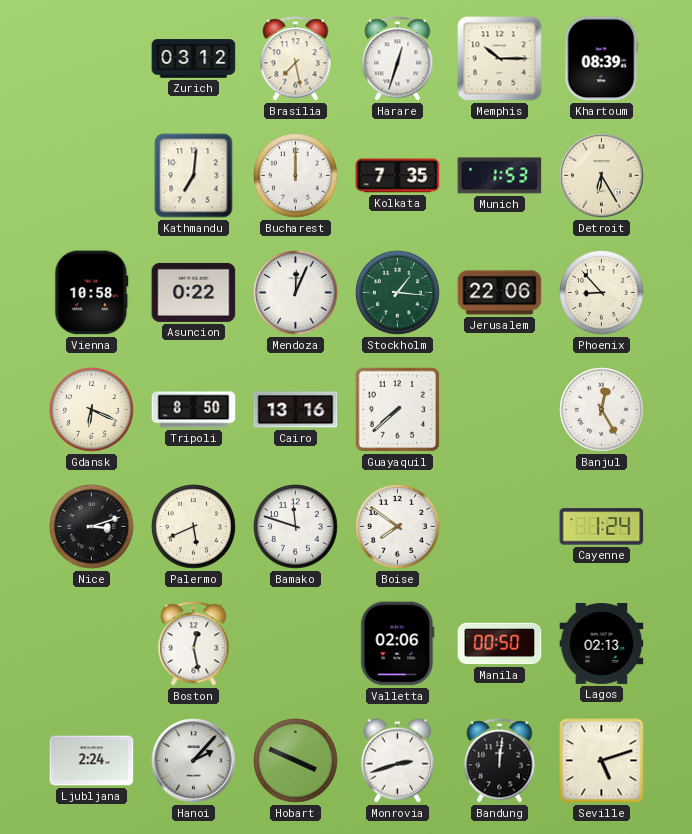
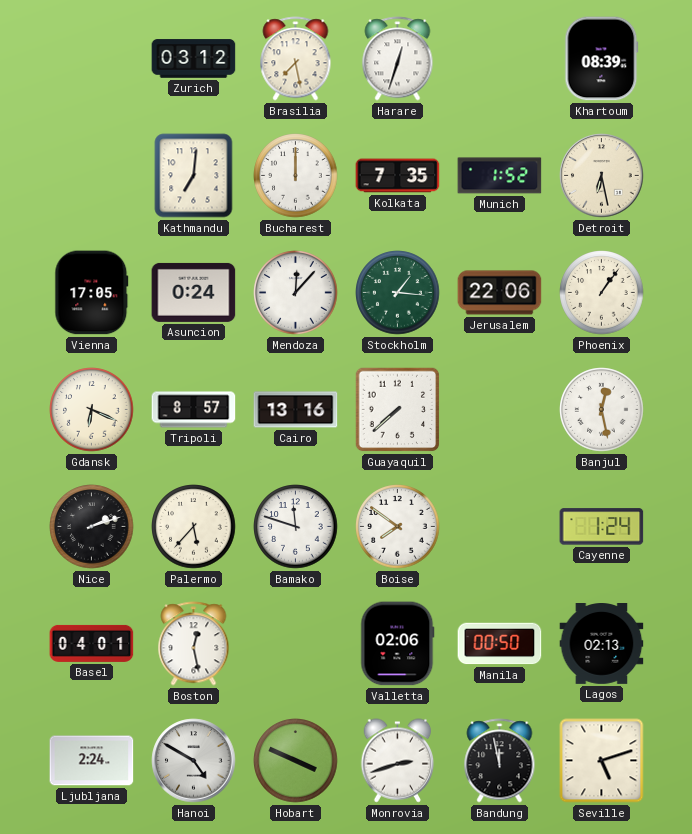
Memphis: 10:15 -> none (500, 59)
Munich: 1:53 -> 1:52 (500, 176)
Detroit: 6:25 -> 6:28 (602, 176)
Vienna: 10:58 -> 17:05 (92, 293)
Asuncion: 0:22 -> 0:24 (194, 292)
Mendoza: 12:04 -> 12:07 (296, 293)
Phoenix: 8:53 -> 1:06 (602, 293)
Tripoli: 8:50 -> 8:57 (194, 410)
Banjul: 12:25 -> 12:28 (602, 410)
Nice: 3:12 -> 2:12 (92, 527)
Palermo: 5:41 -> 5:37 (194, 527)
Basel: none -> 04:01 (92, 643)
Hanoi: 2:07 -> 4:50 (194, 761)
Bandung: 12:01 -> 11:58 (500, 761)
